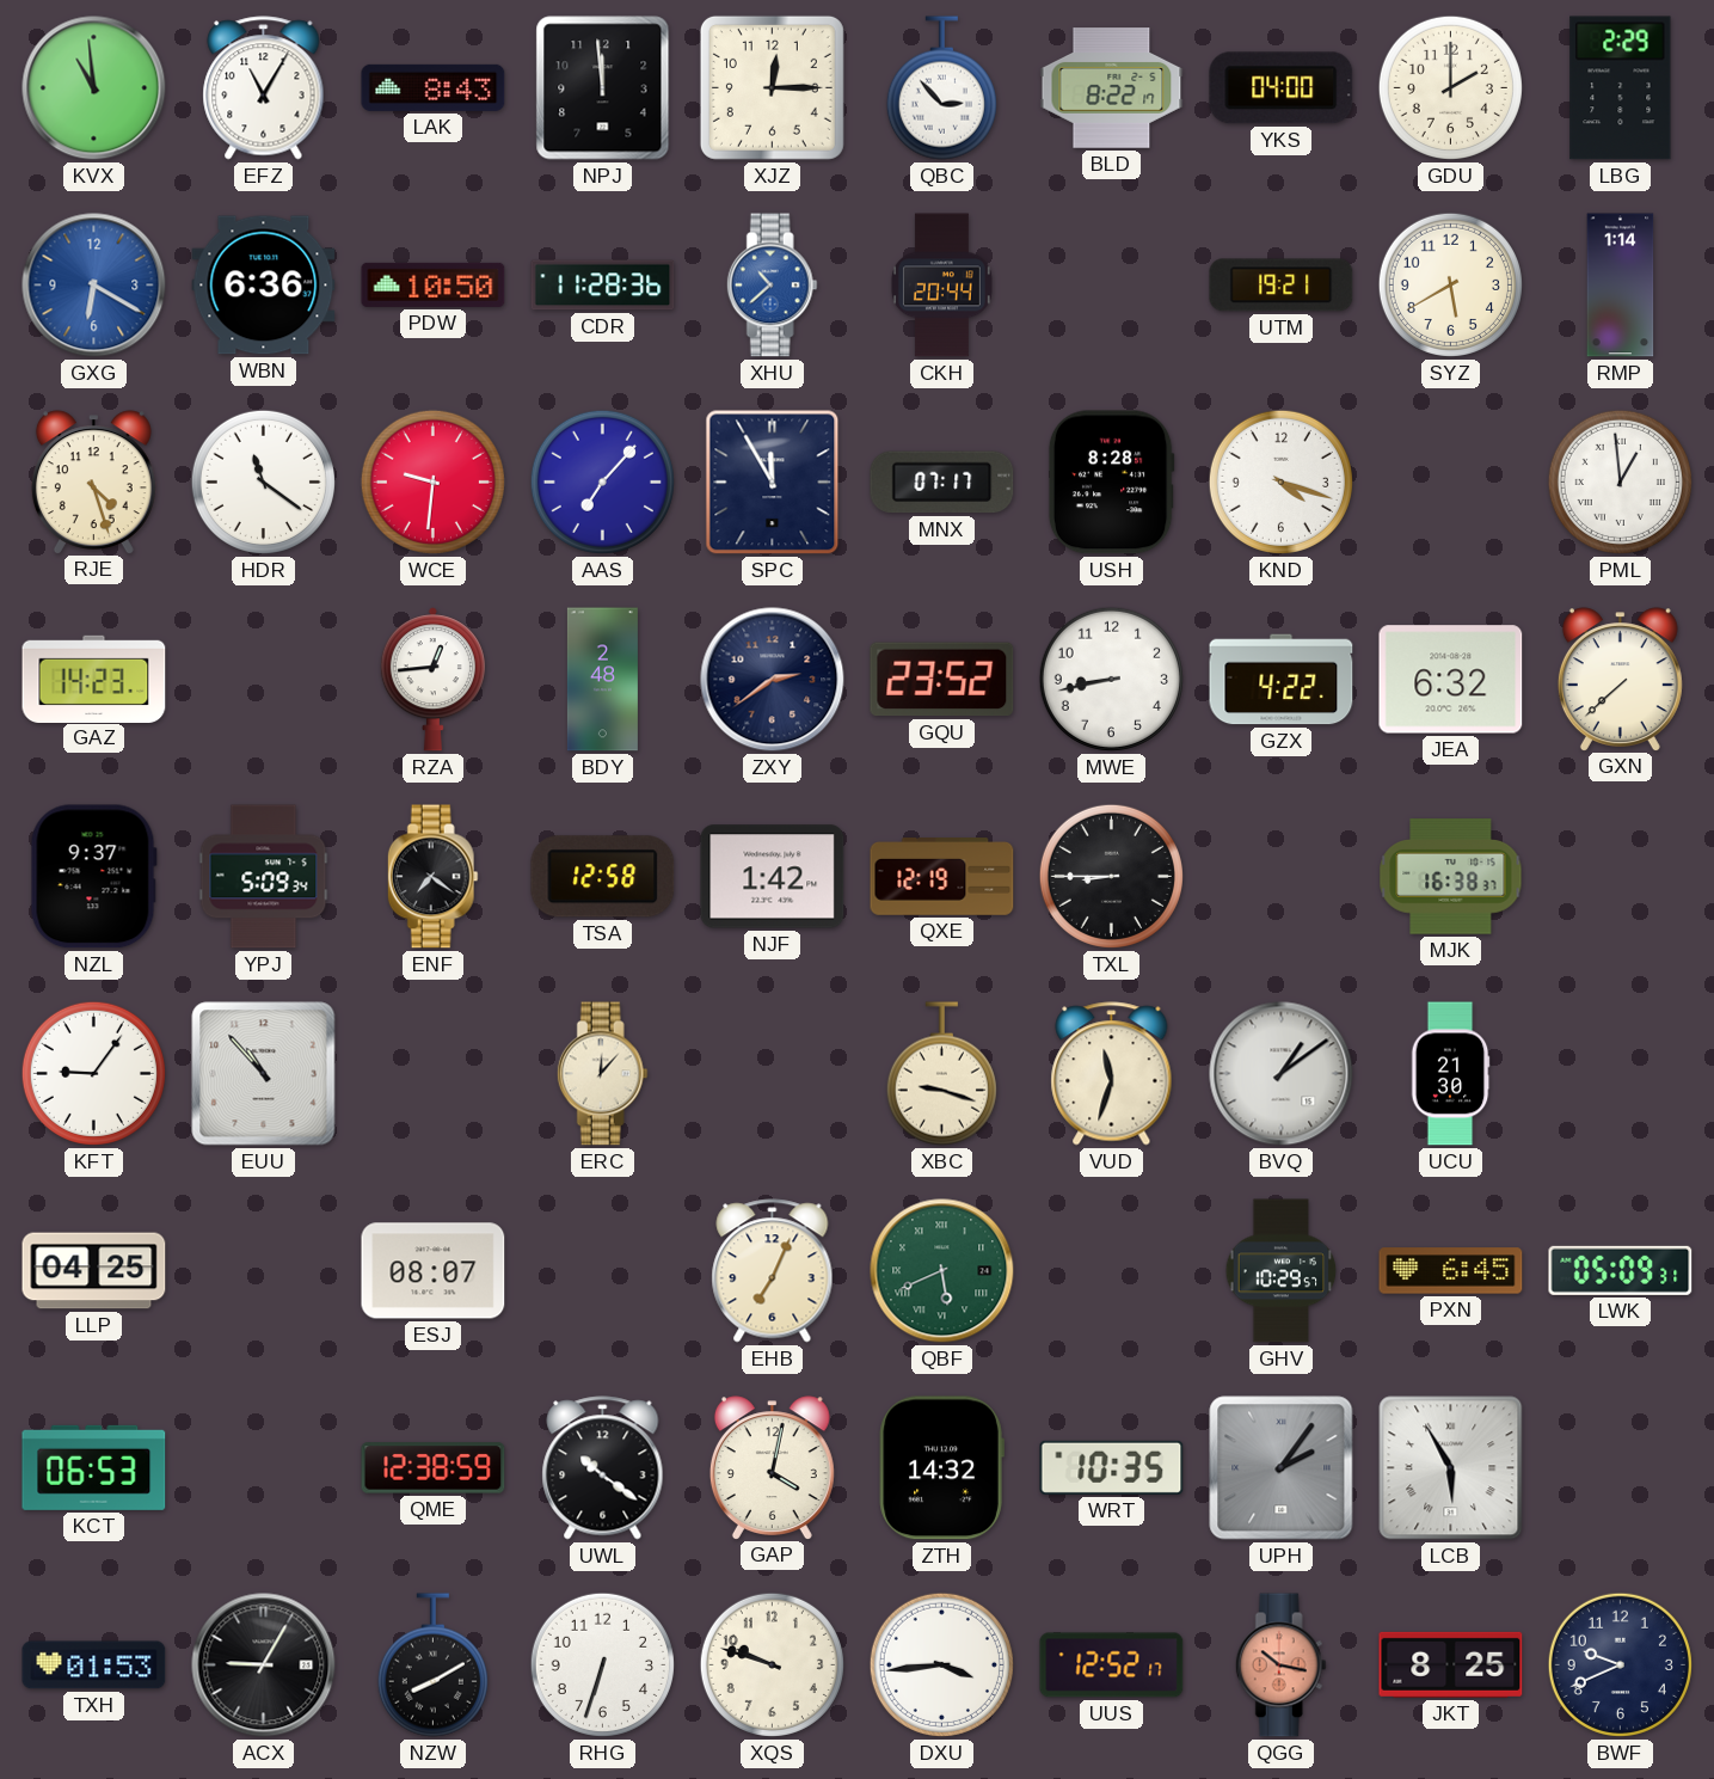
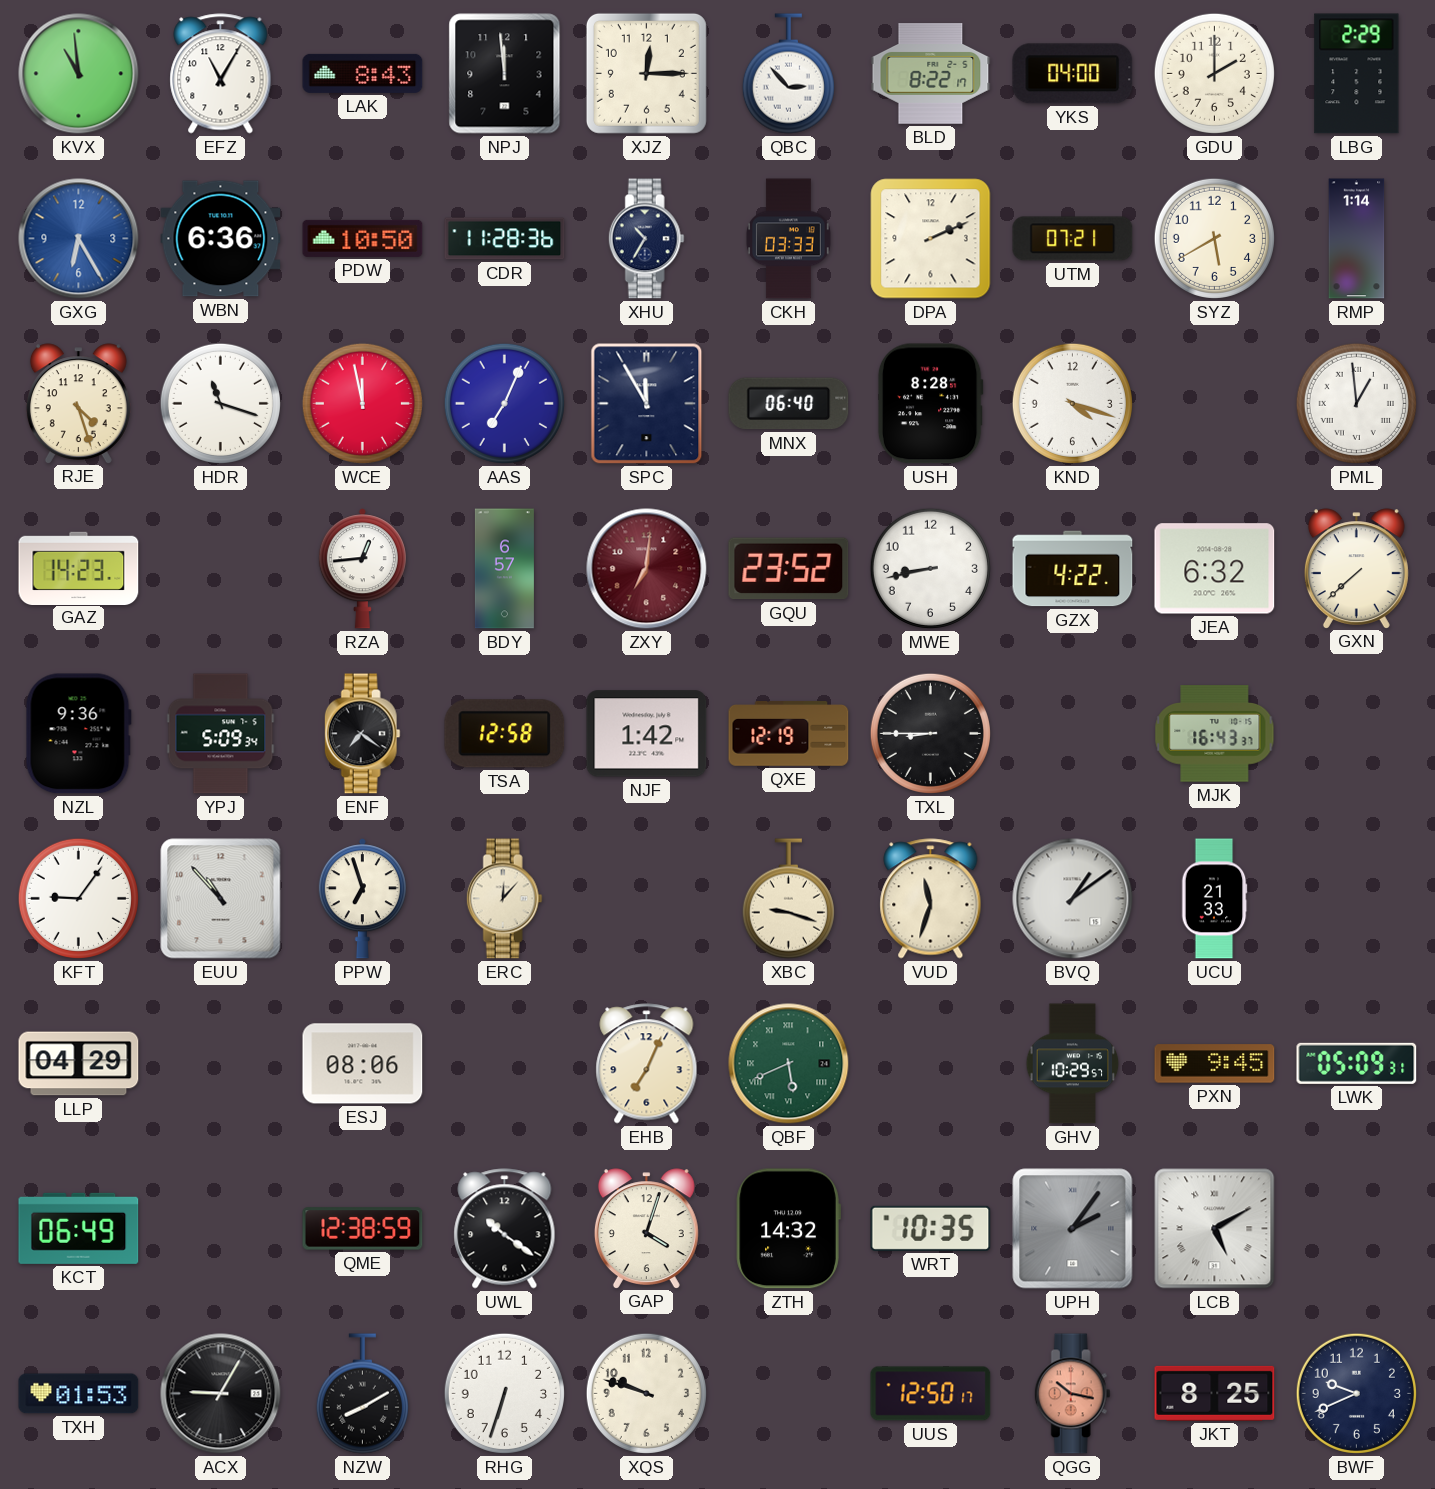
GXG: 6:20 -> 6:25 (79, 239)
XHU: 10:38 -> 10:35 (646, 239)
XHU dial: blue -> navy (646, 239)
CKH: 20:44 -> 03:33 (788, 239)
DPA: none -> 2:11 (931, 239)
UTM: 19:21 -> 07:21 (1073, 239)
HDR: 11:21 -> 11:18 (220, 403)
WCE: 9:31 -> 11:58 (362, 403)
AAS: 7:07 -> 7:04 (504, 403)
MNX: 07:17 -> 06:40 (789, 404)
BDY: 2:48 -> 6:57 (504, 569)
ZXY: 2:39 -> 7:01 (647, 569)
ZXY dial: navy -> burgundy (647, 569)
NZL: 9:37 -> 9:36 (78, 734)
MJK: 16:38 -> 16:43 (1215, 734)
PPW: none -> 6:57 (362, 899)
UCU: 21:30 -> 21:33 (1214, 899)
LLP: 04:25 -> 04:29 (79, 1064)
ESJ: 08:07 -> 08:06 (363, 1064)
PXN: 6:45 -> 9:45 (1215, 1064)
KCT: 06:53 -> 06:49 (79, 1228)
GAP: 4:02 -> 4:03 (646, 1228)
LCB: 5:55 -> 5:10 (1215, 1229)
DXU: 3:44 -> none (941, 1664)
UUS: 12:52 -> 12:50 (931, 1394)
